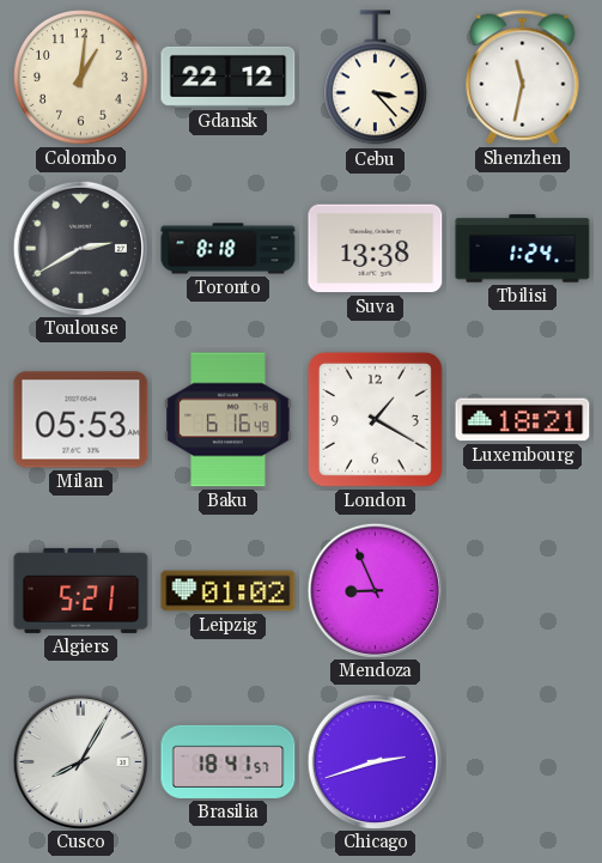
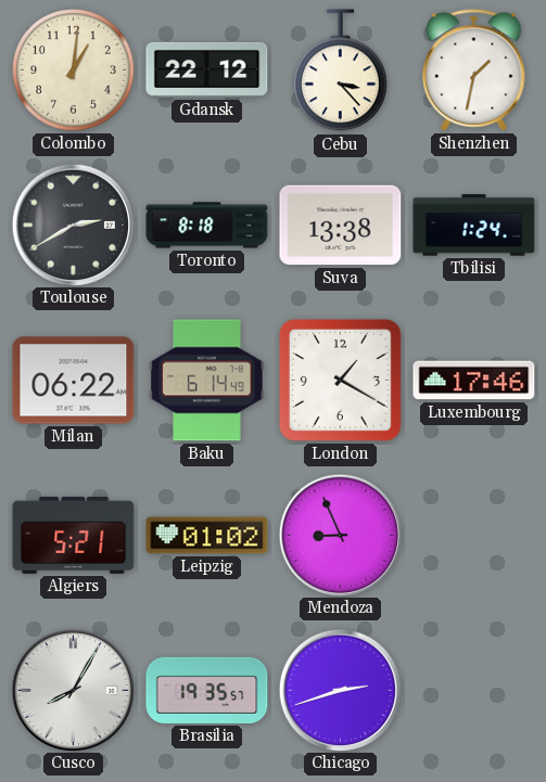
Shenzhen: 11:32 -> 1:32 (474, 70)
Milan: 05:53 -> 06:22 (74, 381)
Baku: 6:16 -> 6:14 (207, 381)
Luxembourg: 18:21 -> 17:46 (474, 381)
Brasilia: 18:41 -> 19:35 (207, 690)
